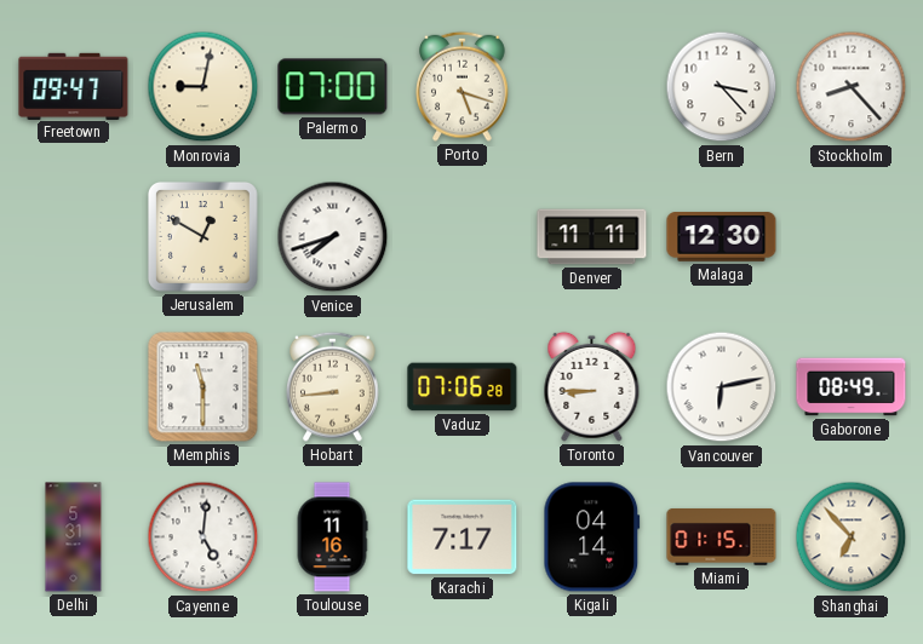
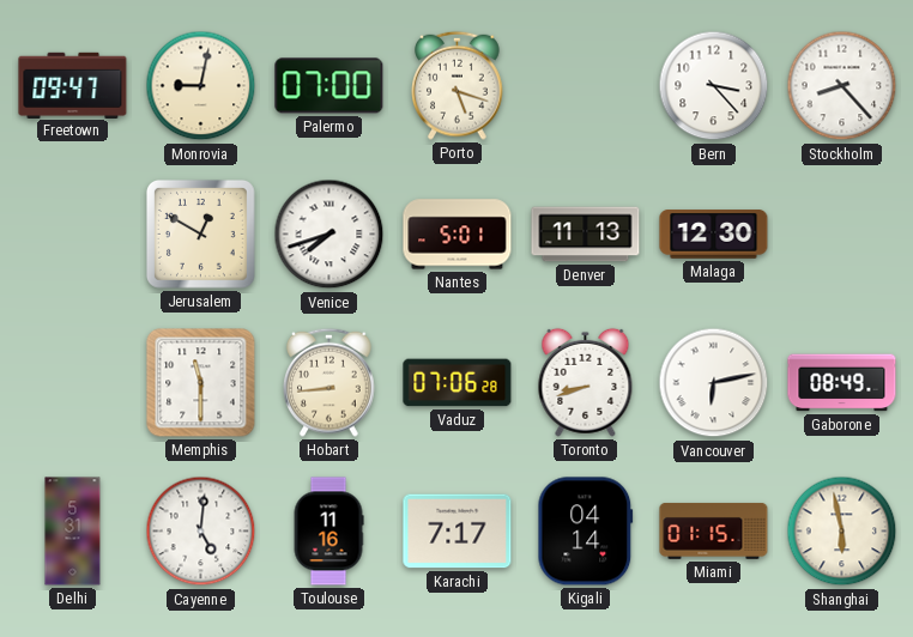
Nantes: none -> 5:01 (458, 235)
Denver: 11:11 -> 11:13 (586, 235)
Toronto: 8:45 -> 8:42 (586, 382)
Shanghai: 6:53 -> 5:58 (842, 532)
